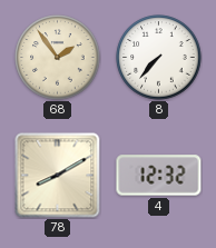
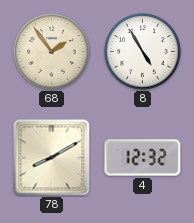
8: 7:37 -> 4:55 (143, 52)
